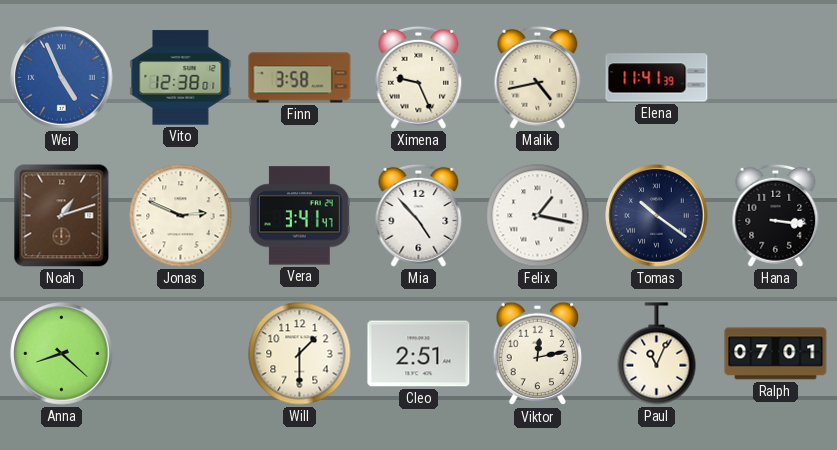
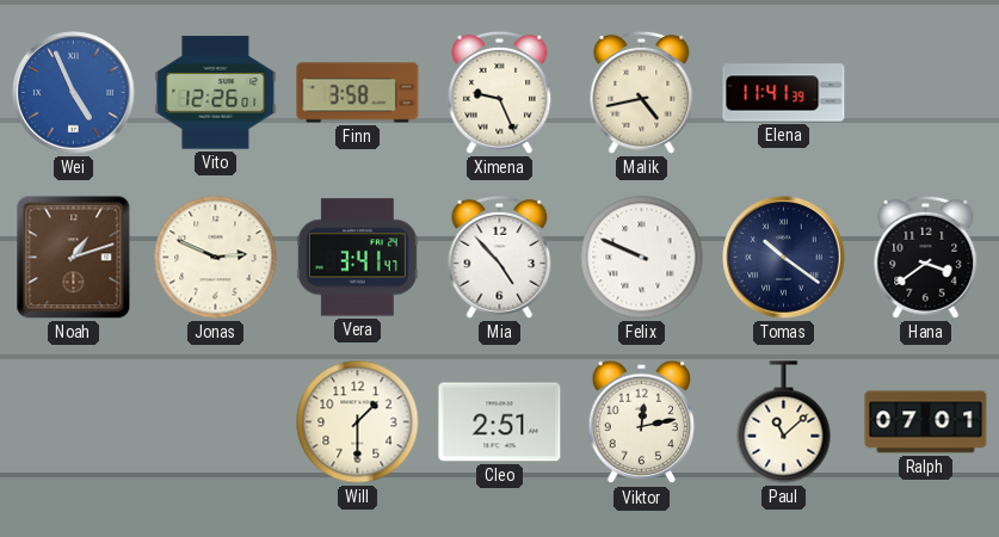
Vito: 12:38 -> 12:26 (216, 93)
Felix: 1:17 -> 9:49 (642, 258)
Hana: 3:16 -> 3:39 (926, 257)
Anna: 8:22 -> none (62, 354)
Paul: 11:04 -> 11:08 (784, 422)
